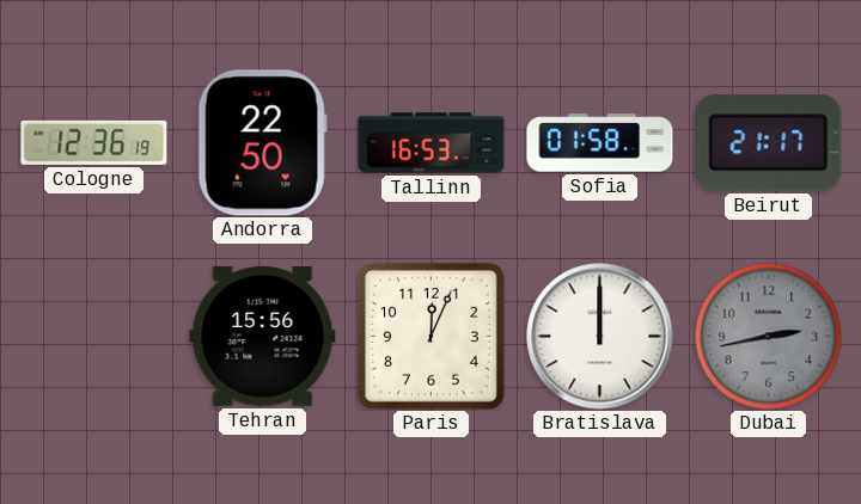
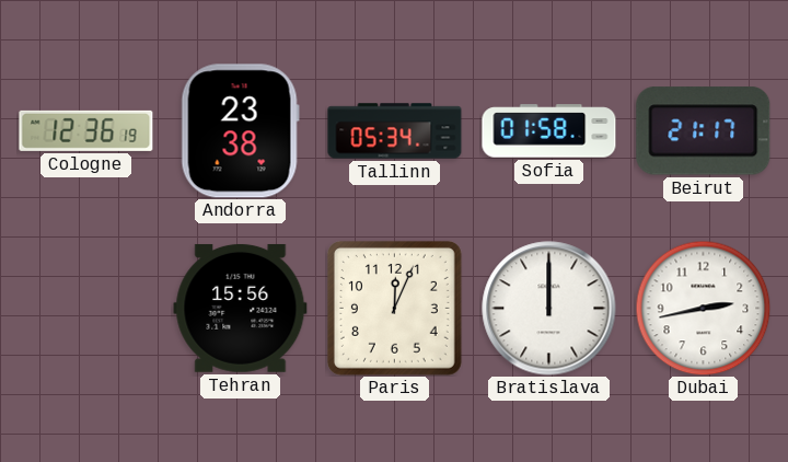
Andorra: 22:50 -> 23:38 (240, 131)
Tallinn: 16:53 -> 05:34 (395, 131)
Dubai dial: grey -> white (703, 308)
